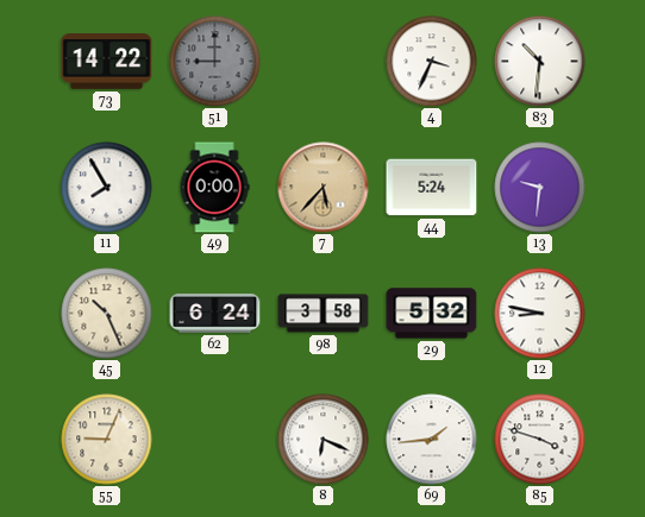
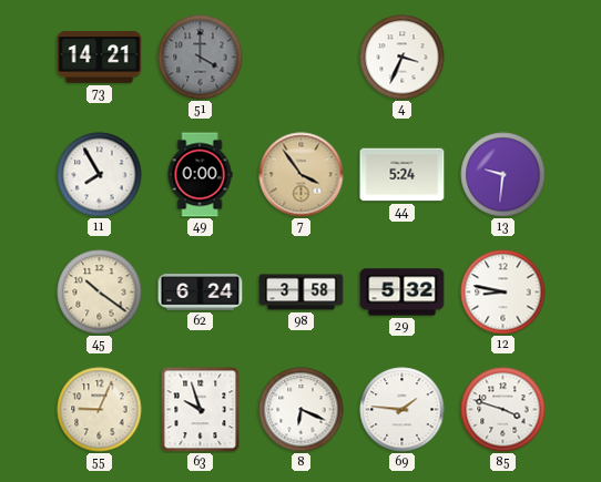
73: 14:22 -> 14:21 (100, 58)
51: 9:00 -> 4:00 (201, 58)
83: 10:31 -> none (540, 62)
7: 5:37 -> 3:54 (302, 175)
45: 10:26 -> 10:21 (100, 293)
63: none -> 9:57 (201, 409)
69: 1:44 -> 1:46 (403, 410)
